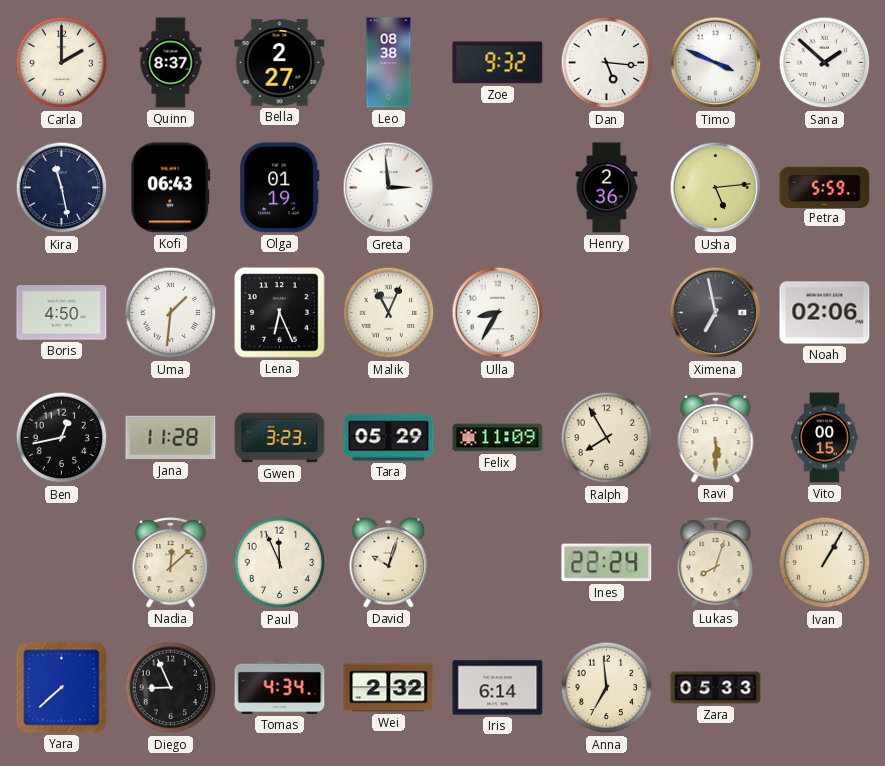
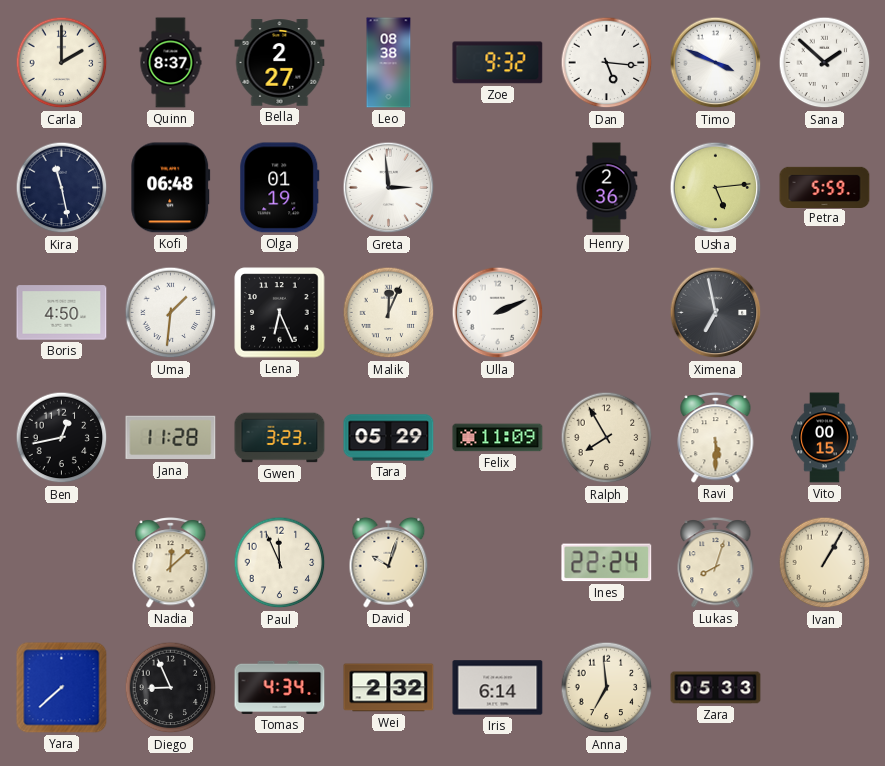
Kofi: 06:43 -> 06:48 (171, 188)
Malik: 11:04 -> 12:04 (389, 313)
Ulla: 8:35 -> 2:11 (498, 313)
Noah: 02:06 -> none (825, 313)
